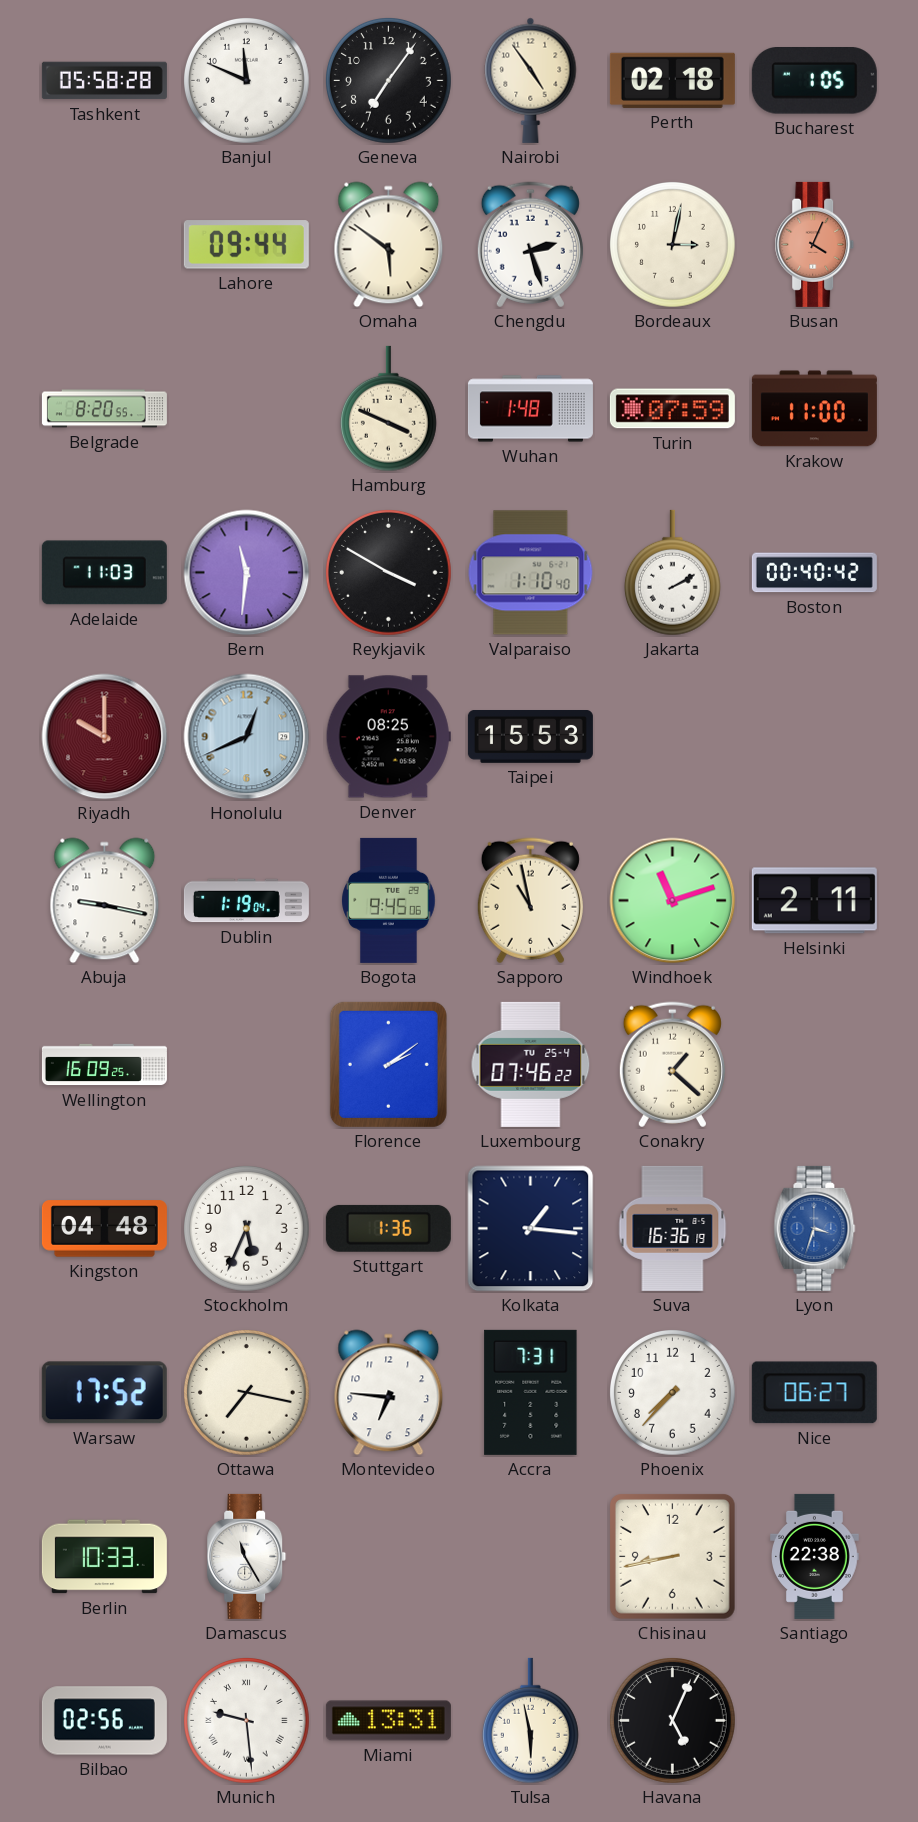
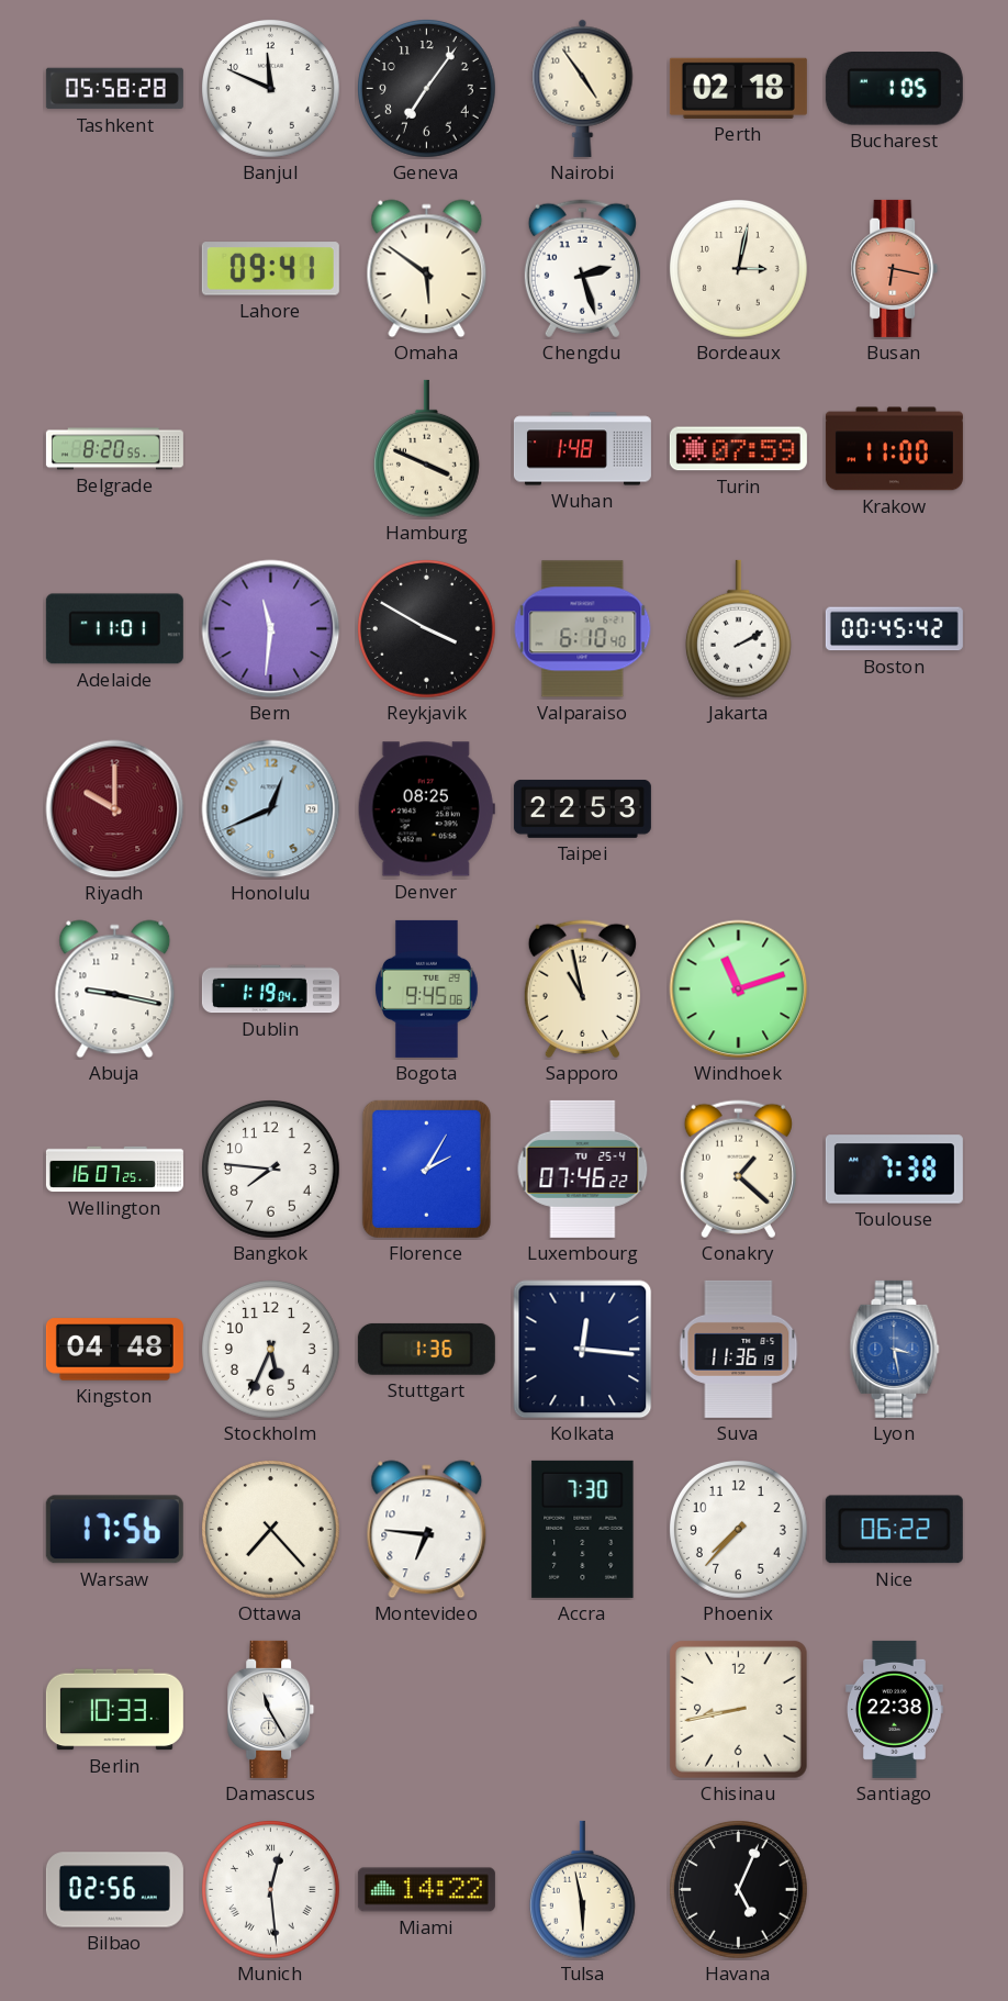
Lahore: 09:44 -> 09:41 (270, 269)
Busan: 4:04 -> 6:17 (895, 268)
Adelaide: 11:03 -> 11:01 (114, 629)
Valparaiso: 1:10 -> 6:10 (583, 629)
Boston: 00:40 -> 00:45 (894, 629)
Taipei: 15:53 -> 22:53 (582, 809)
Helsinki: 2:11 -> none (814, 901)
Wellington: 16:09 -> 16:07 (114, 1170)
Bangkok: none -> 7:46 (271, 1170)
Florence: 2:09 -> 2:05 (426, 1169)
Toulouse: none -> 7:38 (894, 1170)
Kolkata: 1:16 -> 12:16 (583, 1350)
Suva: 16:36 -> 11:36 (739, 1349)
Lyon: 3:33 -> 3:28 (895, 1349)
Warsaw: 17:52 -> 17:56 (114, 1530)
Ottawa: 7:17 -> 7:23 (271, 1530)
Accra: 7:31 -> 7:30 (583, 1529)
Nice: 06:27 -> 06:22 (894, 1530)
Munich: 9:29 -> 12:29 (271, 1890)
Miami: 13:31 -> 14:22 (426, 1890)
